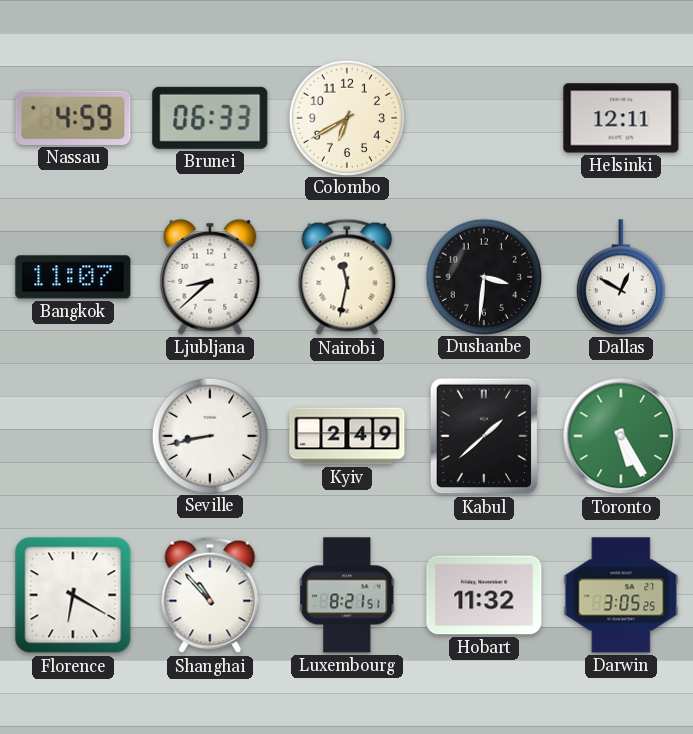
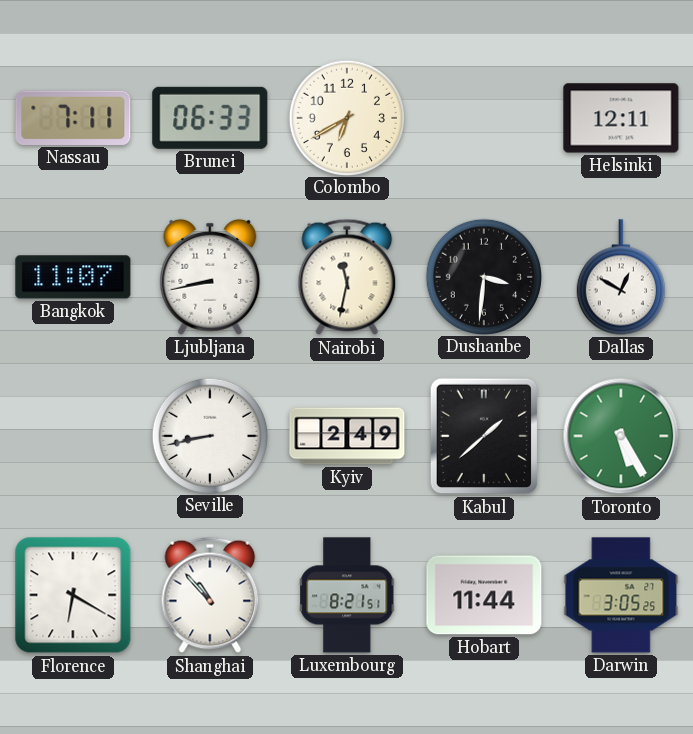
Nassau: 4:59 -> 7:11 (73, 118)
Ljubljana: 8:38 -> 8:43 (210, 277)
Hobart: 11:32 -> 11:44 (484, 595)
